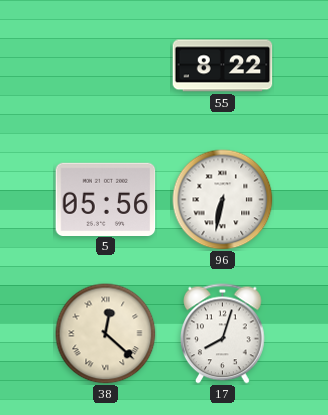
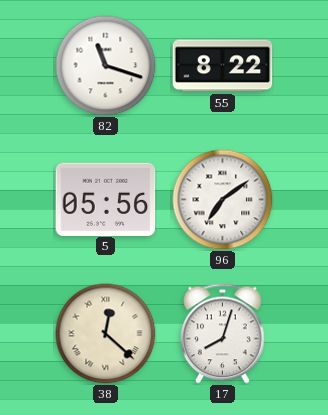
82: none -> 11:18 (106, 66)
96: 6:32 -> 7:09 (223, 200)
